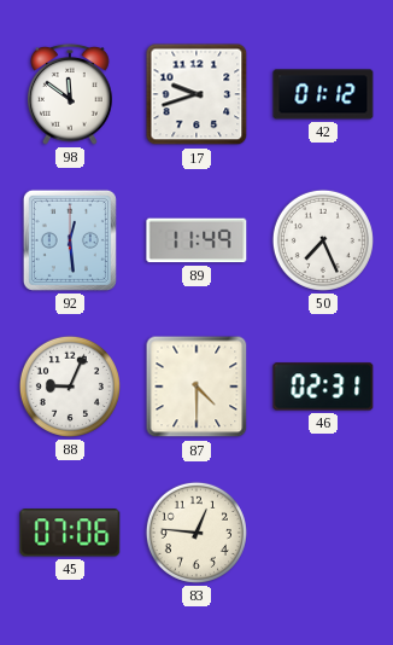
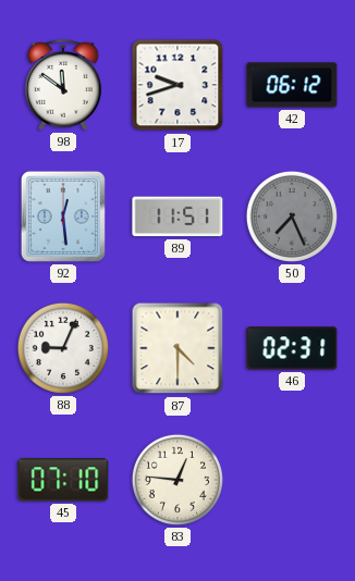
42: 01:12 -> 06:12 (292, 85)
89: 11:49 -> 11:51 (177, 217)
50 dial: white -> grey (292, 217)
45: 07:06 -> 07:10 (63, 480)
